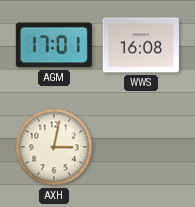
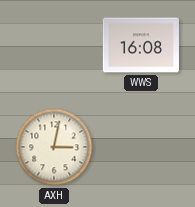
AGM: 17:01 -> none (54, 45)
